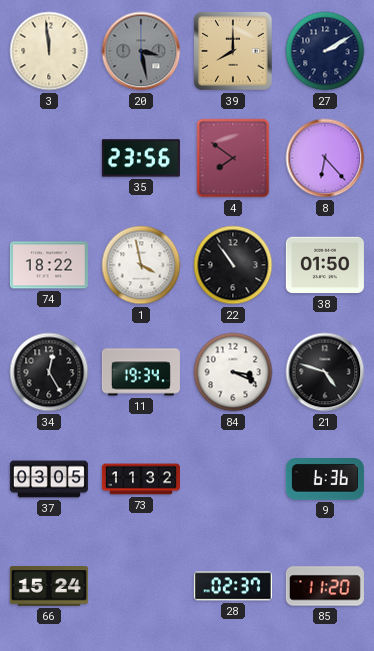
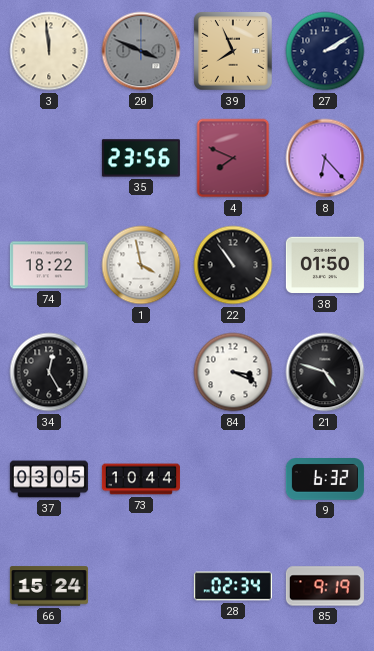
20: 3:28 -> 3:49 (141, 51)
39: 8:00 -> 7:56 (234, 52)
4: 7:51 -> 7:49 (233, 158)
11: 19:34 -> none (141, 372)
73: 11:32 -> 10:44 (141, 479)
9: 6:36 -> 6:32 (325, 479)
28: 02:37 -> 02:34 (233, 586)
85: 11:20 -> 9:19 (325, 586)
